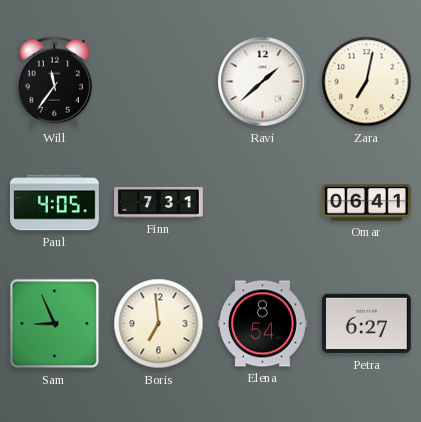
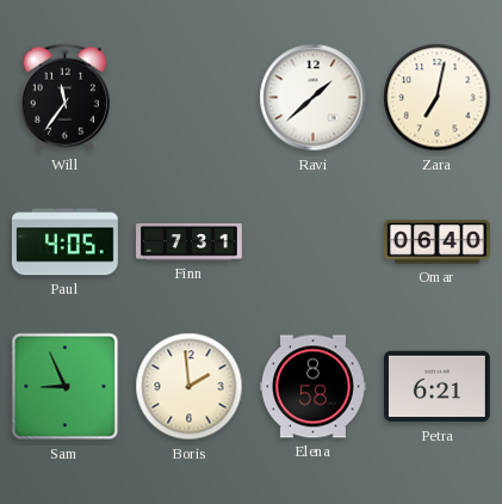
Omar: 06:41 -> 06:40 (438, 242)
Boris: 6:59 -> 1:59 (190, 387)
Elena: 8:54 -> 8:58 (314, 387)
Petra: 6:27 -> 6:21 (436, 387)
